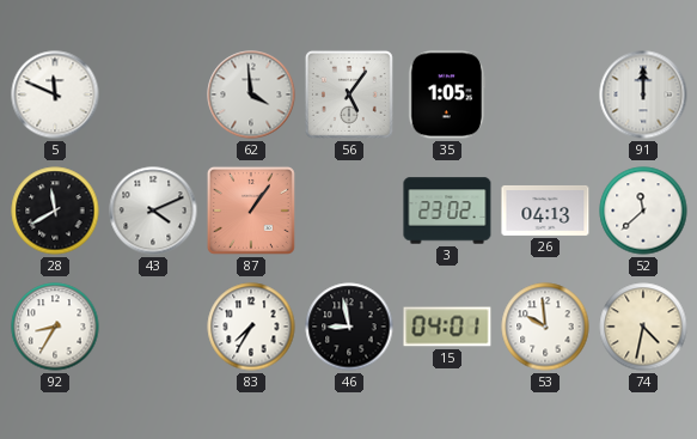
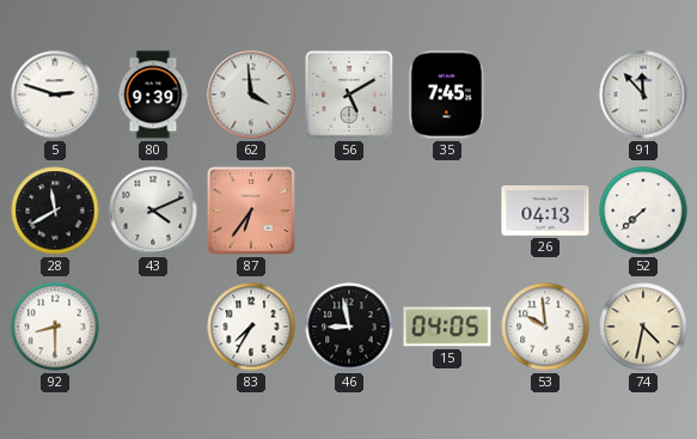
5: 11:49 -> 2:48 (55, 94)
80: none -> 9:39 (153, 94)
56: 5:06 -> 5:10 (349, 94)
35: 1:05 -> 7:45 (447, 94)
91: 12:00 -> 11:53 (643, 94)
87: 1:06 -> 6:36 (251, 211)
3: 23:02 -> none (447, 211)
52: 11:38 -> 7:38 (643, 211)
92: 8:35 -> 8:30 (55, 327)
15: 04:01 -> 04:05 (447, 327)
